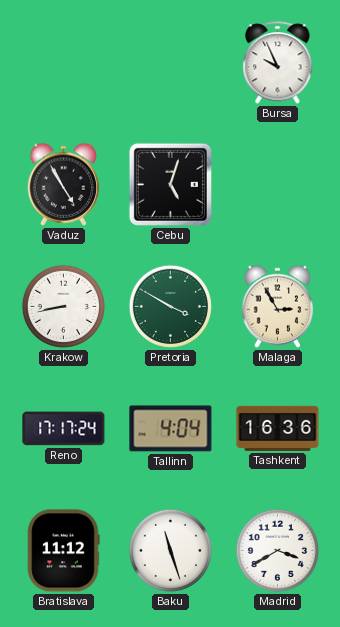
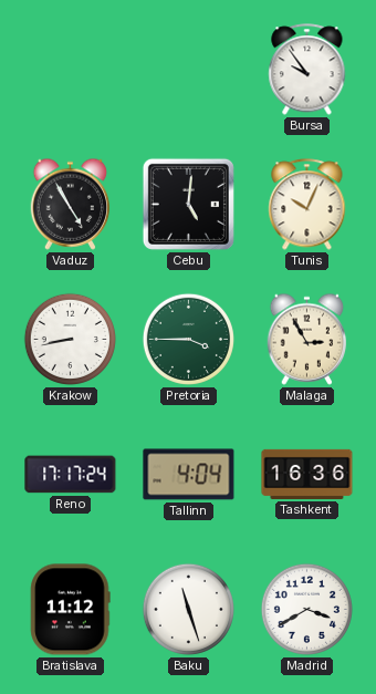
Bursa: 9:56 -> 9:54 (307, 70)
Cebu: 5:03 -> 5:01 (188, 204)
Tunis: none -> 10:04 (307, 205)
Pretoria: 3:50 -> 3:45 (188, 339)
